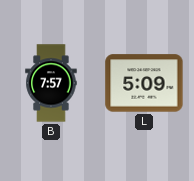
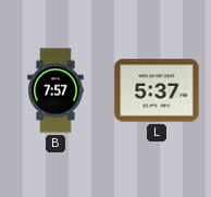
L: 5:09 -> 5:37 (157, 90)
